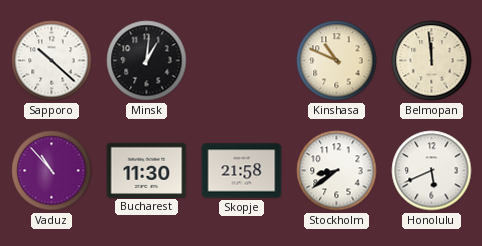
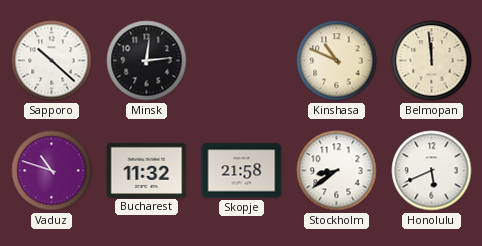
Minsk: 1:01 -> 12:14 (147, 61)
Vaduz: 10:53 -> 10:48 (52, 171)
Bucharest: 11:30 -> 11:32 (147, 170)
